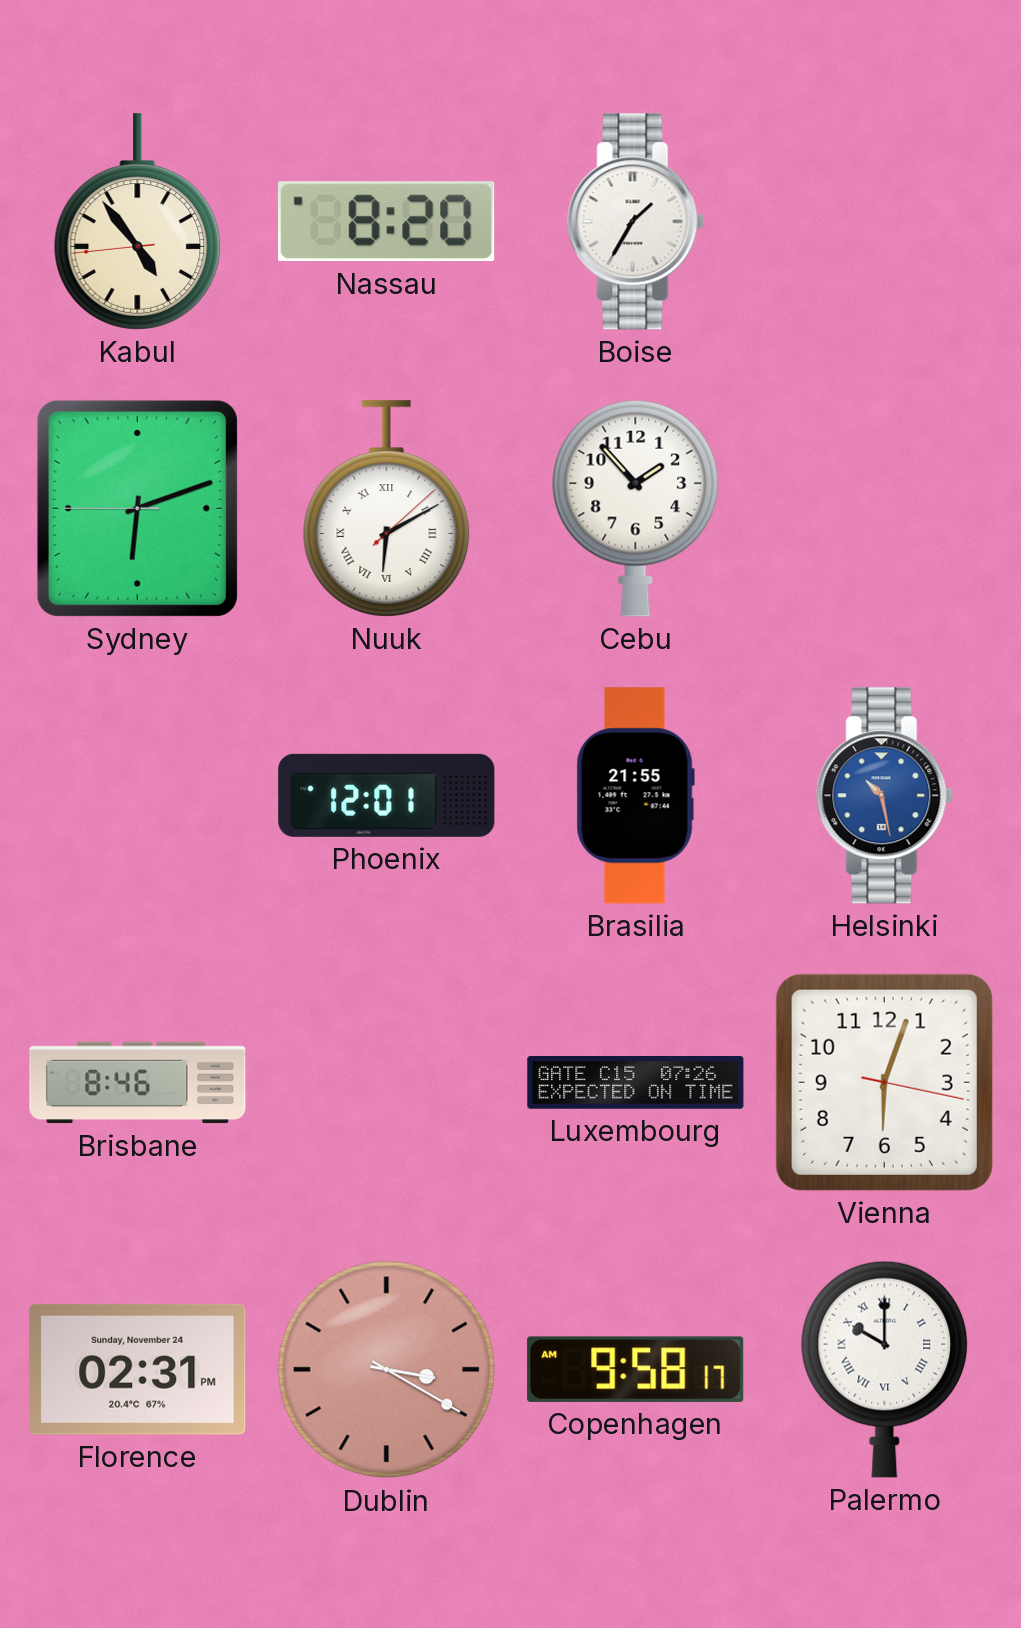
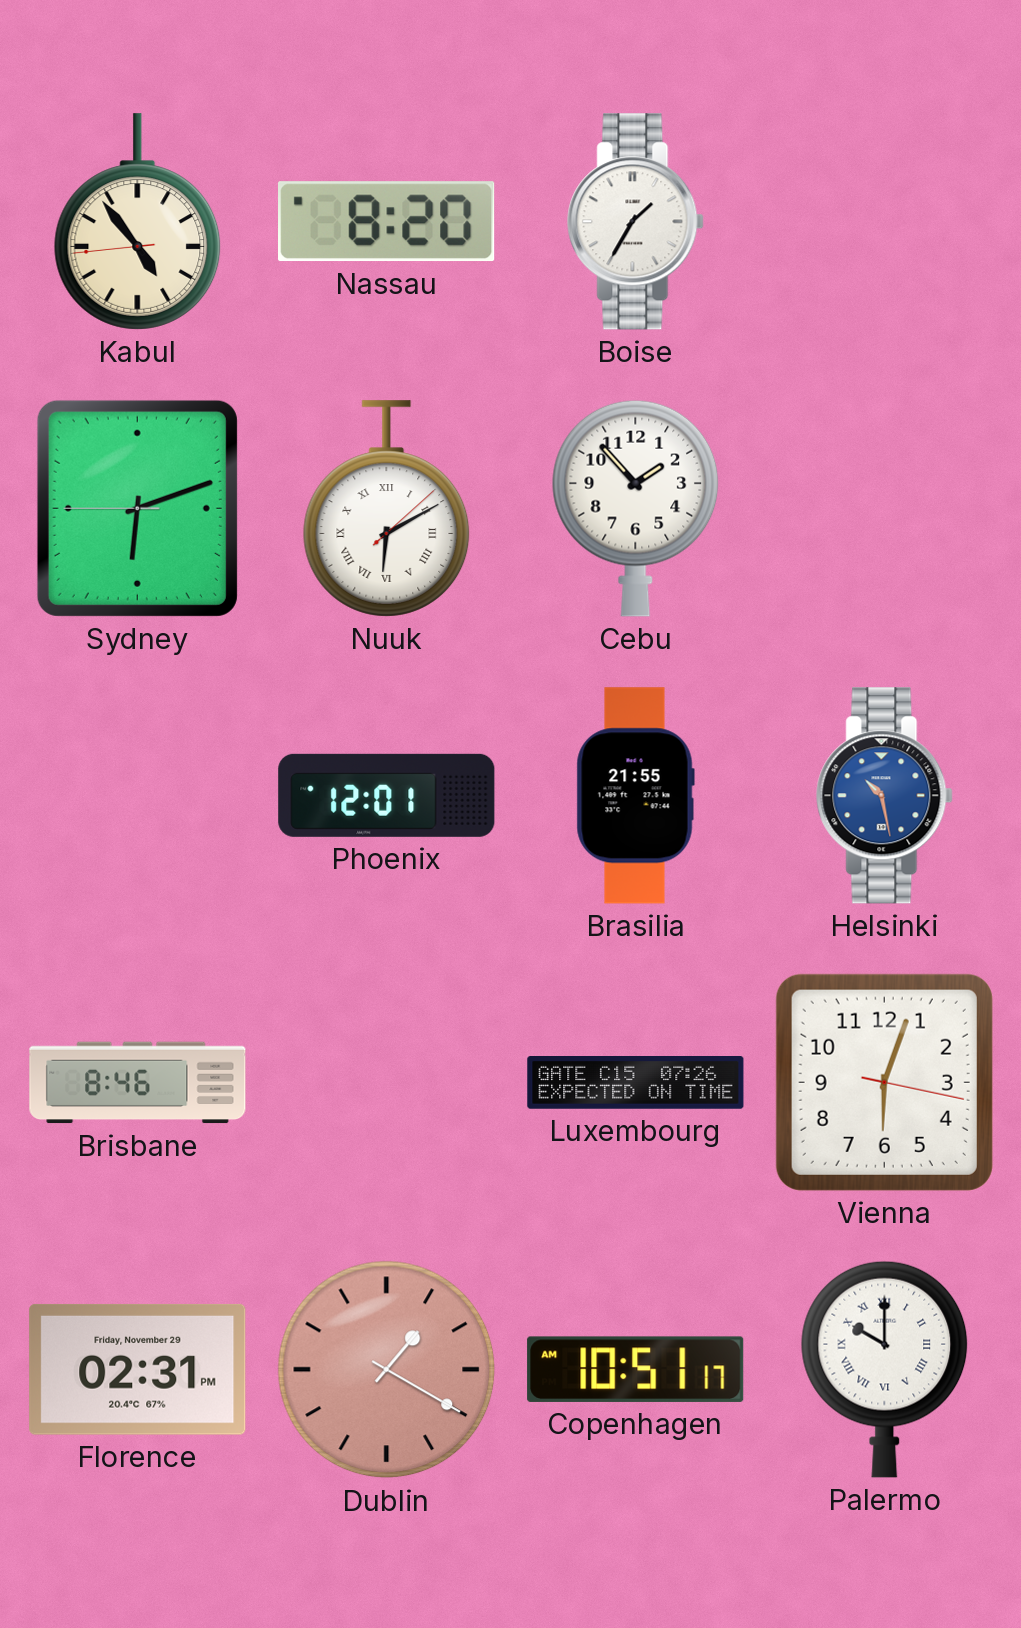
Florence date: Sunday, November 24 -> Friday, November 29 (138, 1369)
Dublin: 3:20 -> 1:20 (387, 1370)
Copenhagen: 9:58 -> 10:51 (636, 1369)
